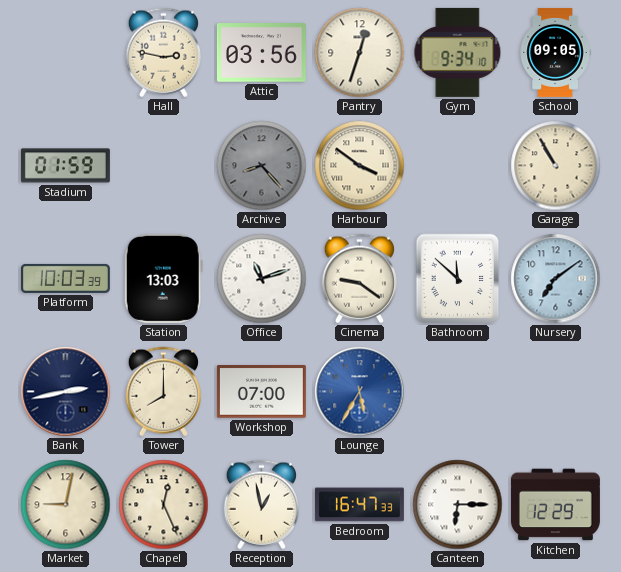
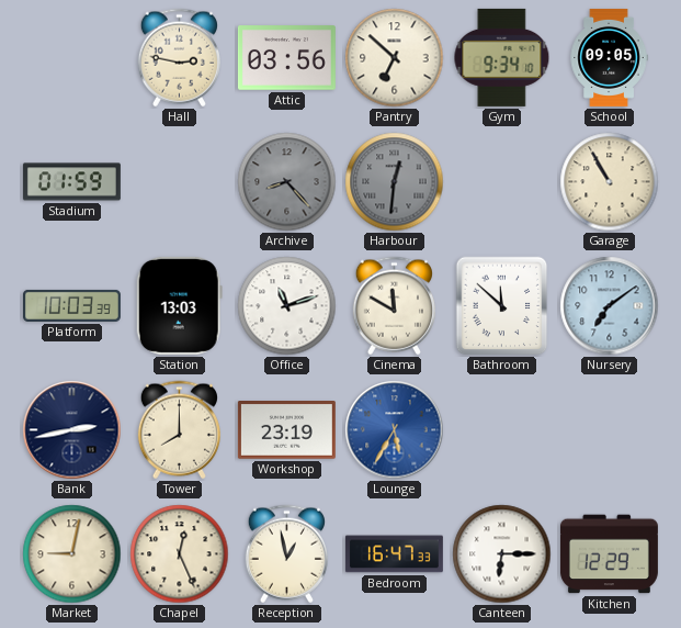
Pantry: 12:33 -> 6:52 (395, 58)
Harbour: 3:51 -> 12:31 (395, 182)
Harbour dial: cream -> grey (395, 182)
Cinema: 9:21 -> 11:50 (394, 306)
Workshop: 07:00 -> 23:19 (286, 430)
